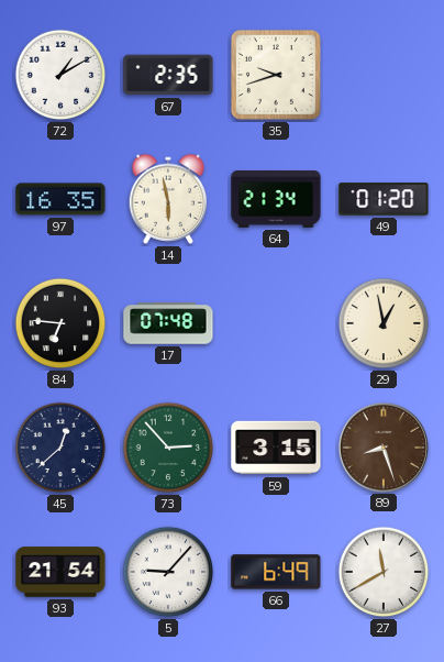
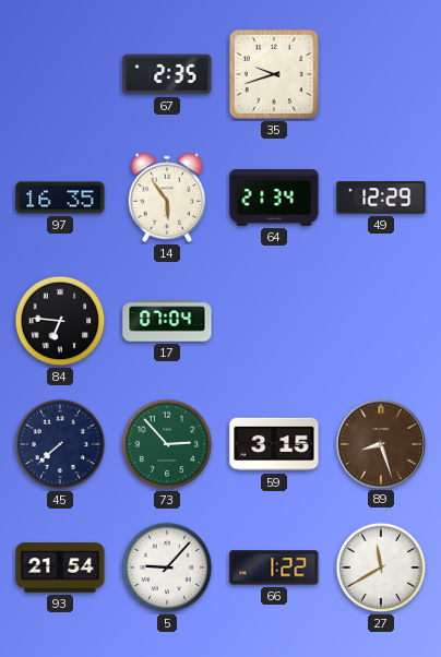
72: 1:10 -> none (60, 75)
14: 5:58 -> 5:54 (167, 198)
49: 01:20 -> 12:29 (381, 198)
17: 07:48 -> 07:04 (167, 321)
29: 12:58 -> none (384, 323)
45: 12:38 -> 7:38 (60, 444)
66: 6:49 -> 1:22 (274, 568)
